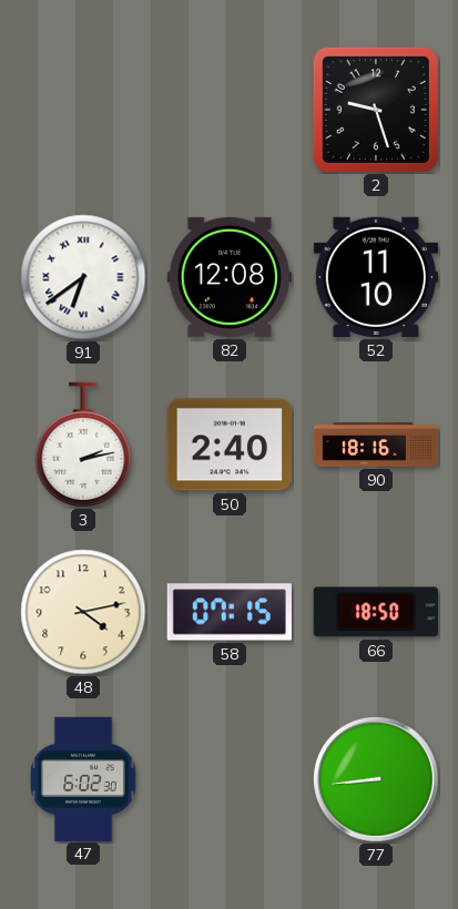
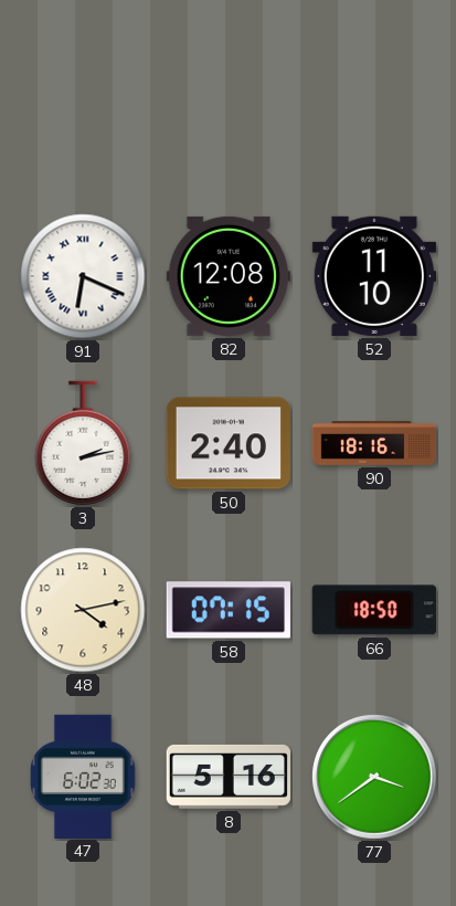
2: 9:27 -> none (376, 110)
91: 6:39 -> 6:19 (83, 276)
8: none -> 5:16 (229, 777)
77: 8:44 -> 3:39 (375, 778)
